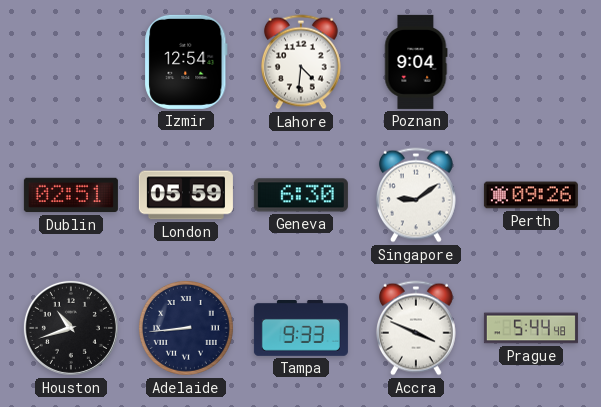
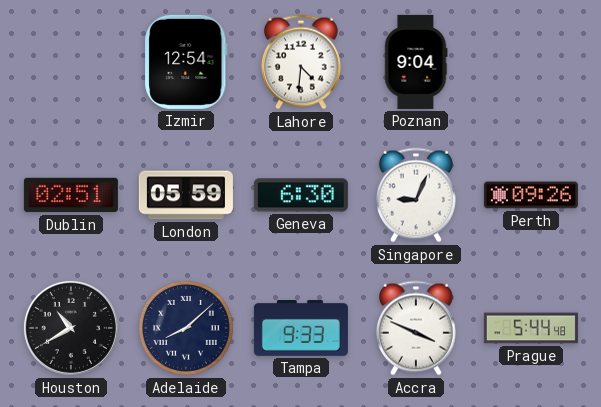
Singapore: 9:09 -> 9:04 (416, 195)
Houston: 10:42 -> 10:40 (71, 328)
Adelaide: 8:44 -> 8:08 (186, 328)
